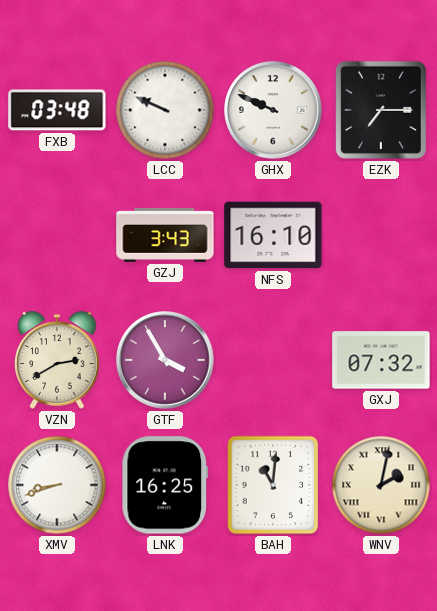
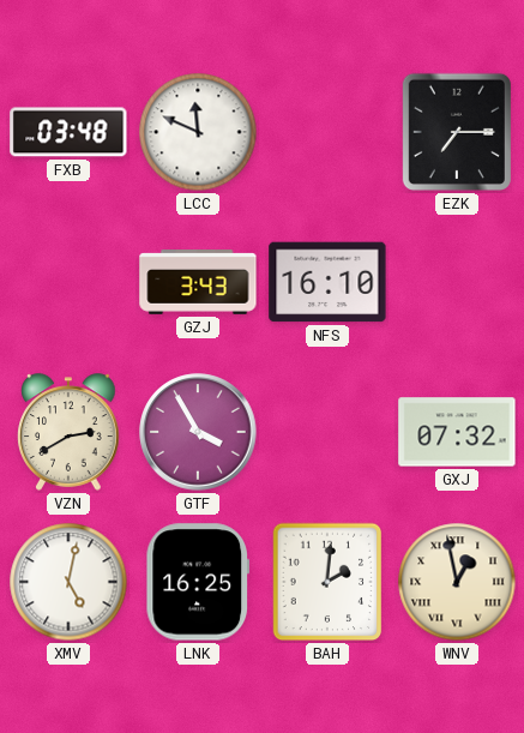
LCC: 9:49 -> 11:49 (198, 132)
GHX: 9:49 -> none (273, 110)
XMV: 8:42 -> 5:02 (68, 582)
BAH: 11:01 -> 2:01 (327, 582)
WNV: 2:02 -> 12:58 (457, 582)
